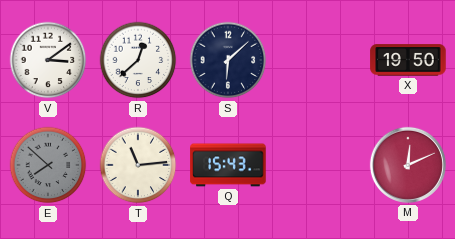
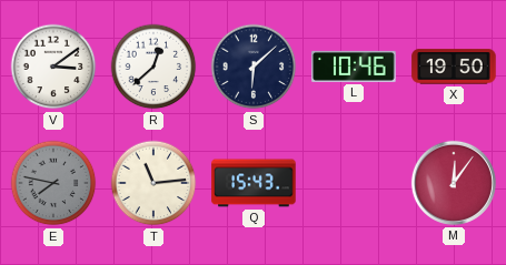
L: none -> 10:46 (354, 67)
E: 7:52 -> 7:47 (53, 183)
M: 12:11 -> 12:06 (454, 183)
